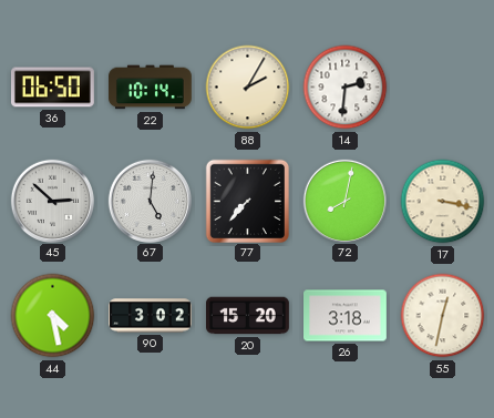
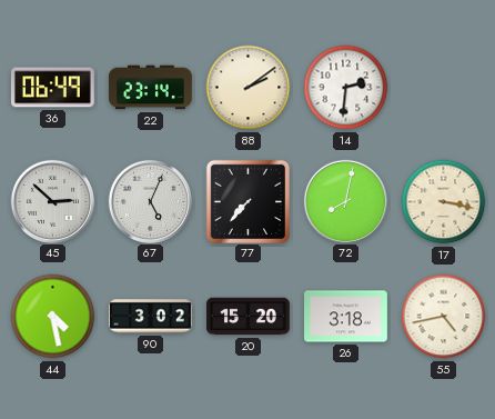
36: 06:50 -> 06:49 (52, 88)
22: 10:14 -> 23:14 (151, 88)
88: 2:05 -> 2:09 (249, 88)
67: 5:01 -> 5:04 (150, 201)
55: 12:32 -> 4:43 (444, 317)
